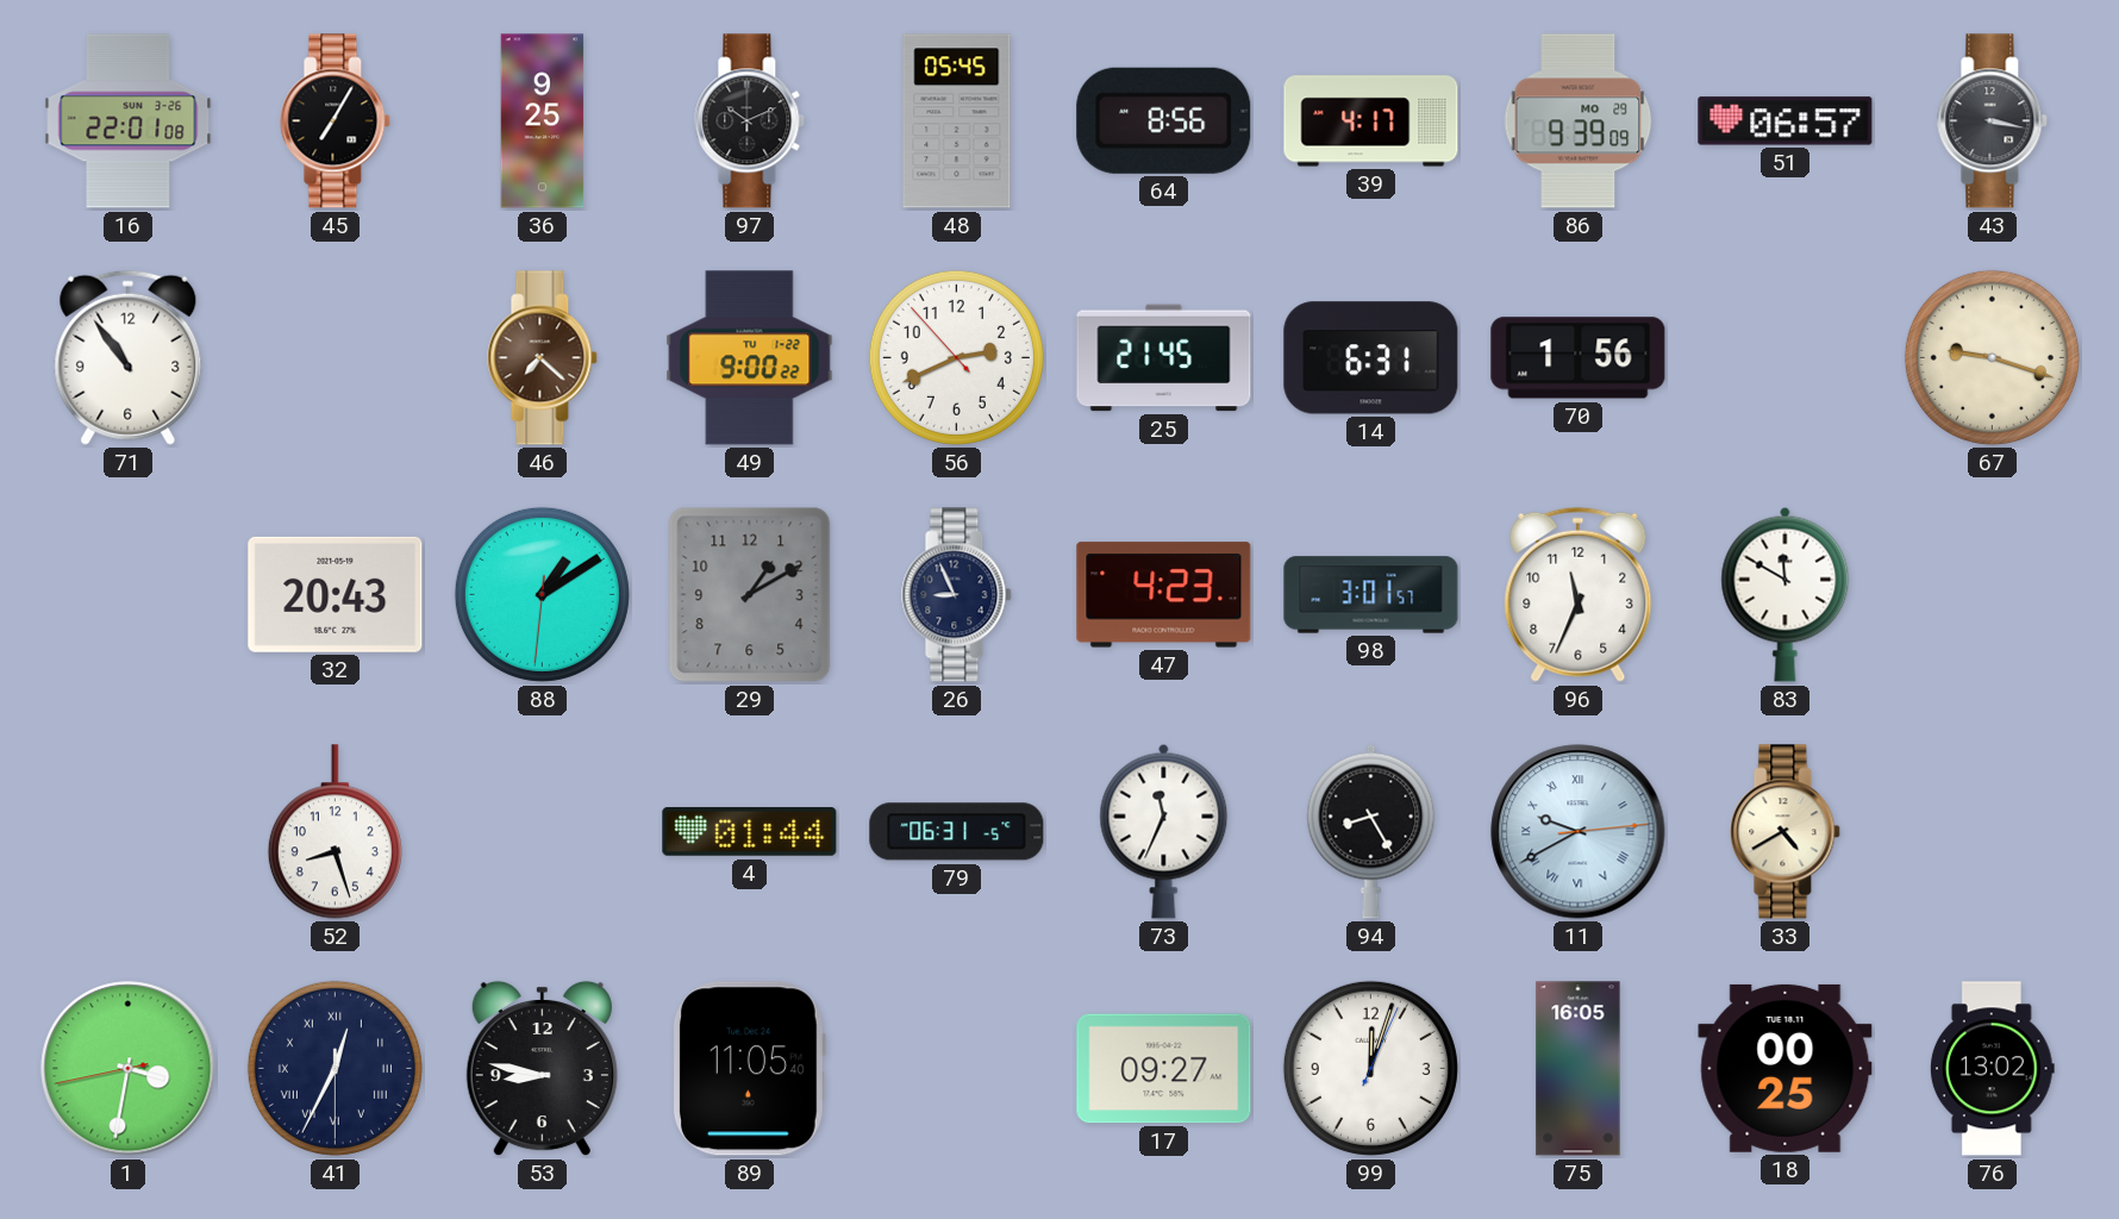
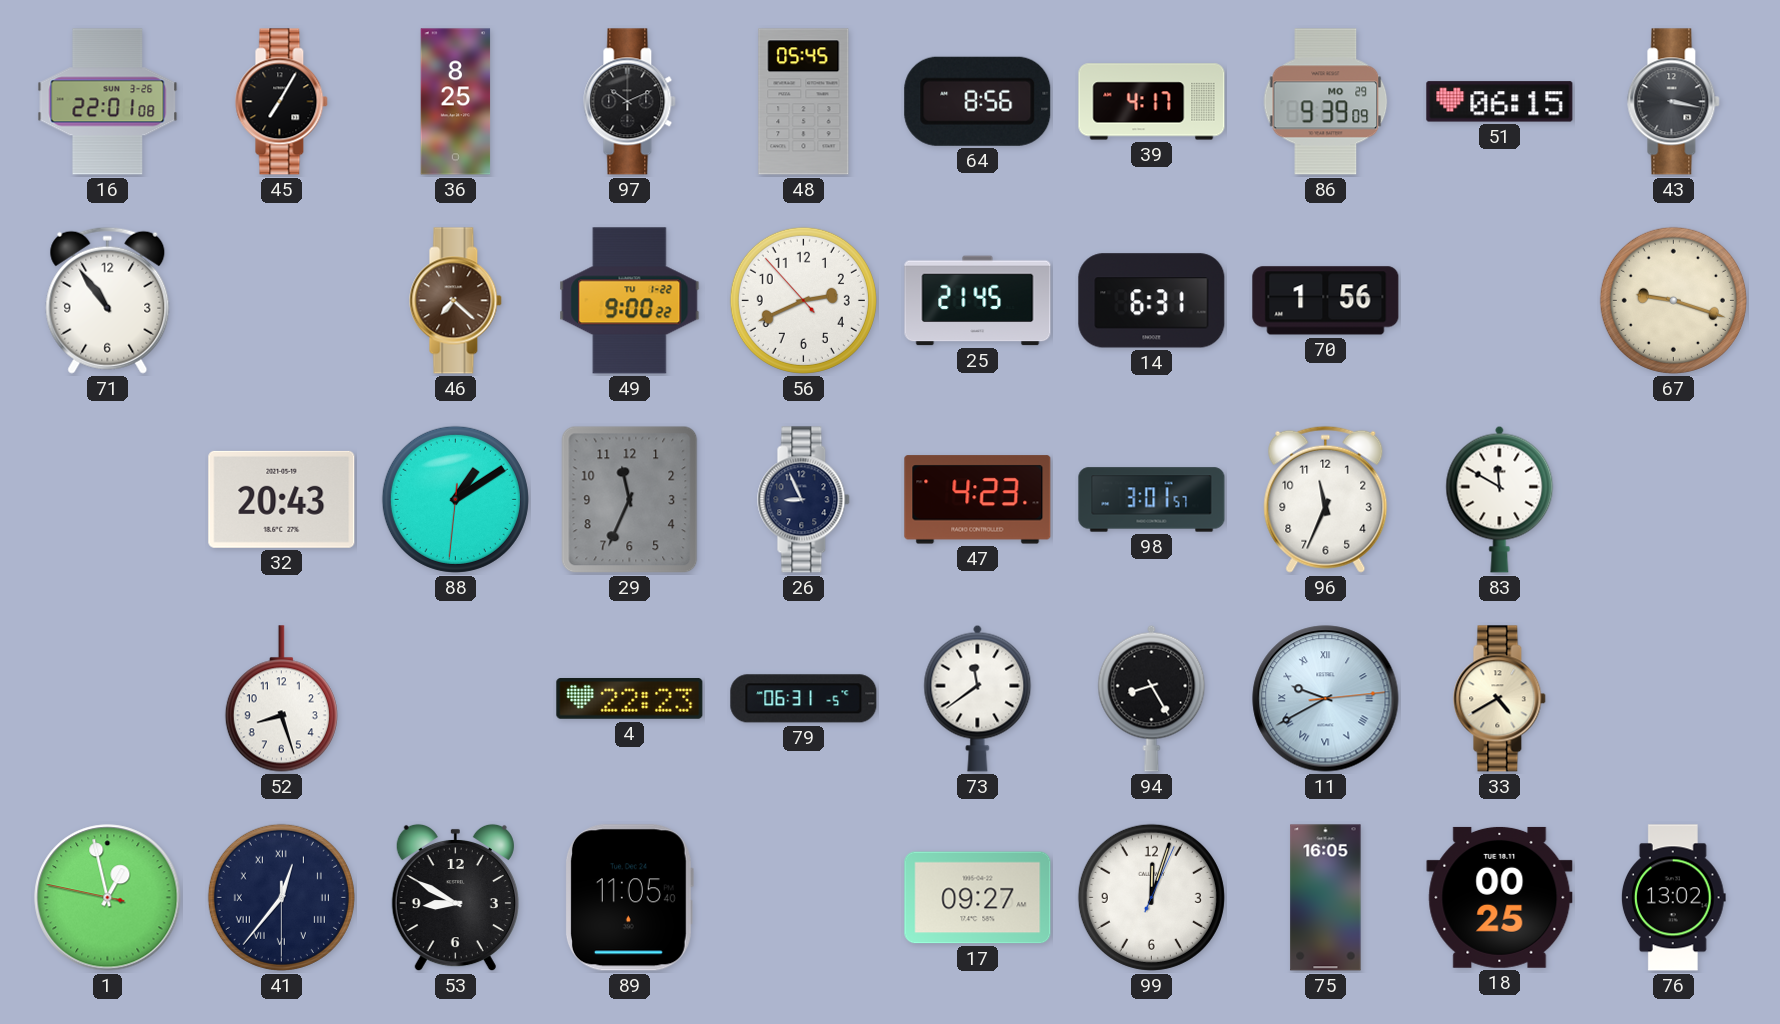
36: 9:25 -> 8:25 (456, 102)
51: 06:57 -> 06:15 (1500, 102)
29: 1:10 -> 11:34 (630, 500)
4: 01:44 -> 22:23 (630, 699)
73: 11:34 -> 11:39 (978, 698)
1: 3:31 -> 12:57 (108, 898)
41: 12:34 -> 12:36 (281, 897)
53: 8:47 -> 8:50 (455, 898)
